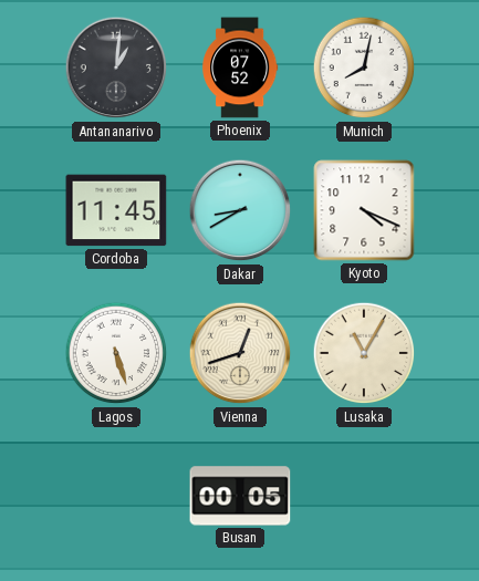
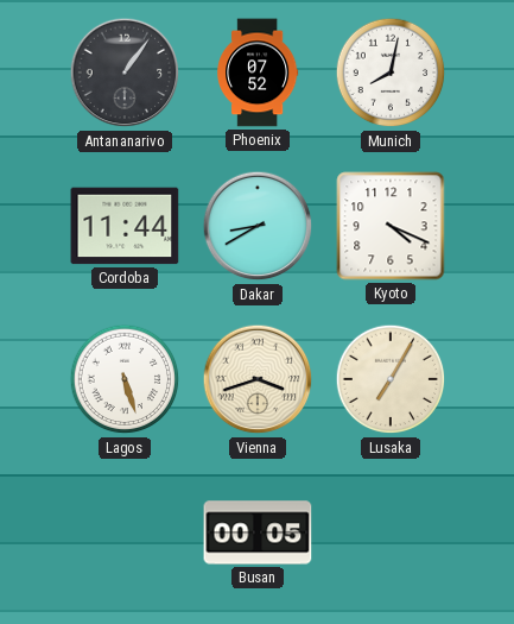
Antananarivo: 1:01 -> 1:06 (125, 73)
Cordoba: 11:45 -> 11:44 (125, 226)
Vienna: 12:42 -> 3:42 (258, 379)
Lusaka: 11:05 -> 7:05 (391, 379)
